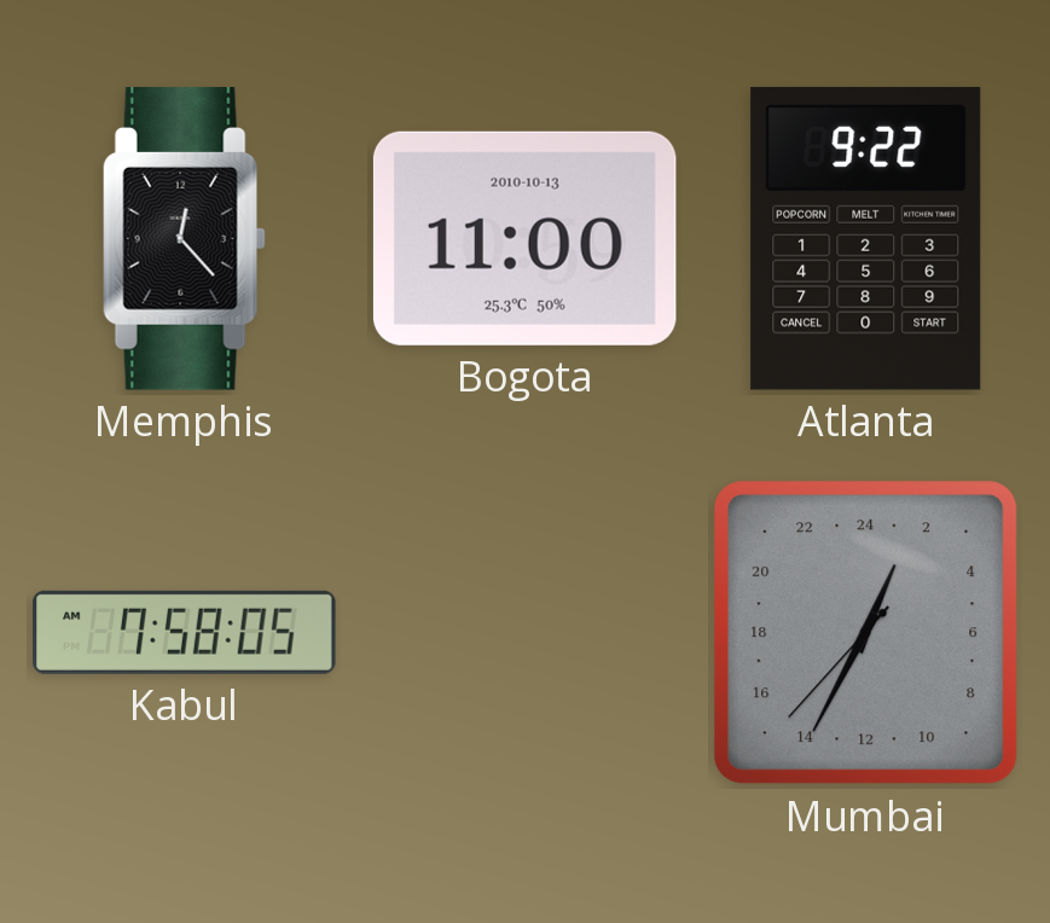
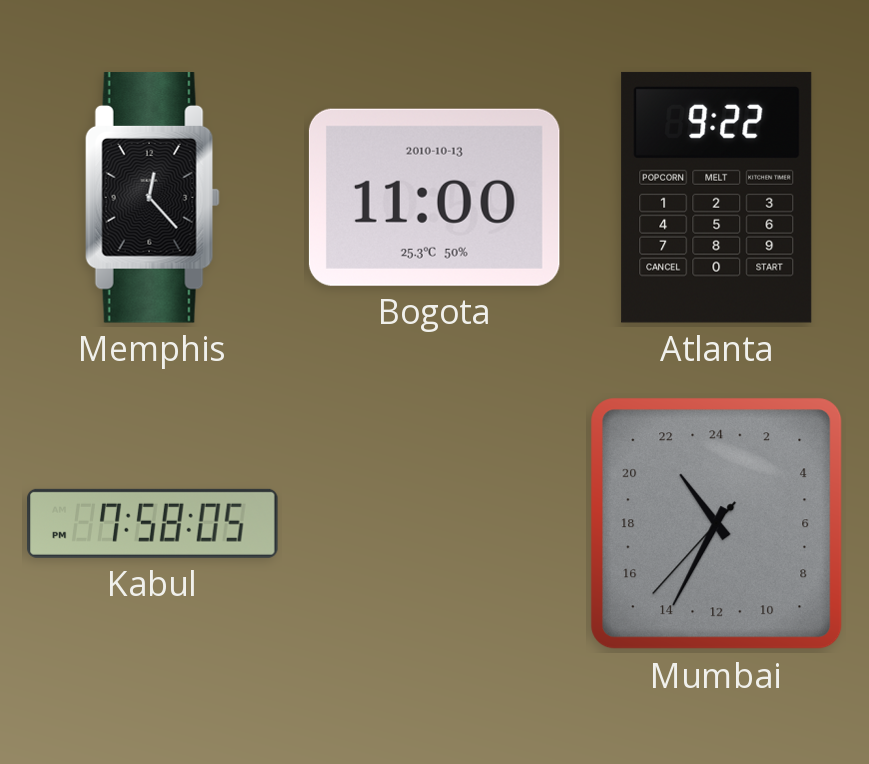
Kabul: 7:58:05 AM -> 7:58:05 PM (153, 523)
Mumbai: 1:34 -> 21:34 (717, 524)
